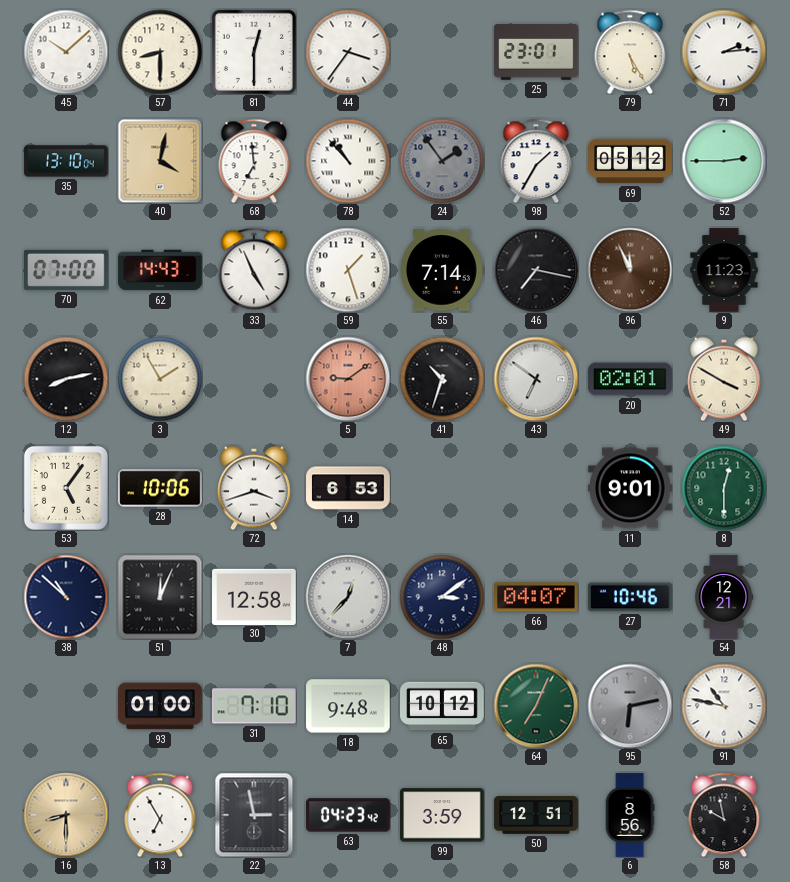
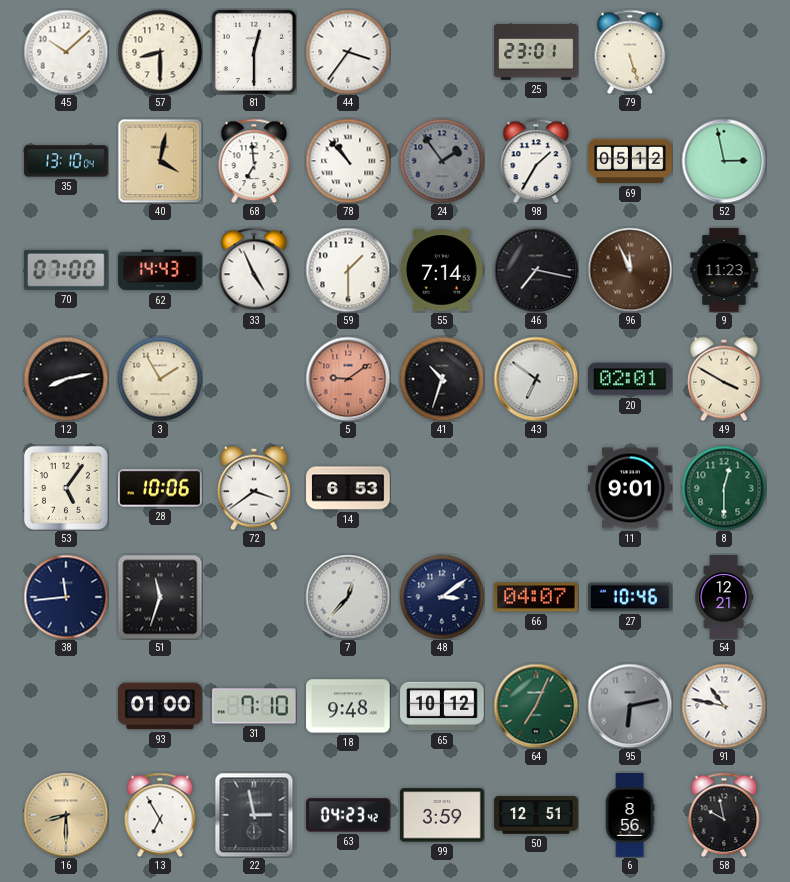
79: 5:25 -> 5:27 (630, 52)
71: 2:14 -> none (724, 52)
52: 2:45 -> 2:58 (724, 161)
59: 1:27 -> 1:30 (348, 270)
72: 3:42 -> 3:39 (255, 488)
38: 10:52 -> 11:44 (66, 597)
51: 12:04 -> 11:33 (160, 597)
30: 12:58 -> none (254, 596)
